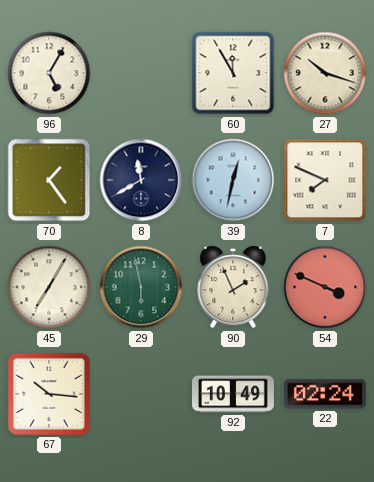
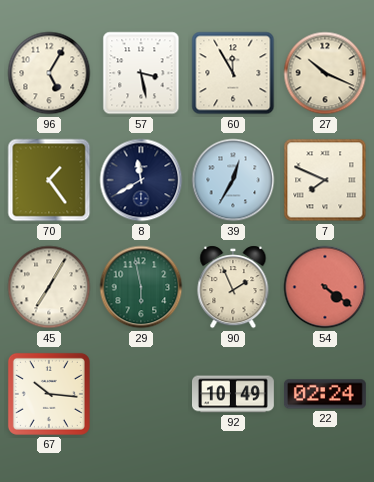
57: none -> 3:28 (141, 73)
27: 10:18 -> 10:19 (325, 73)
39: 12:32 -> 12:35 (233, 180)
54: 3:49 -> 4:21 (325, 287)
